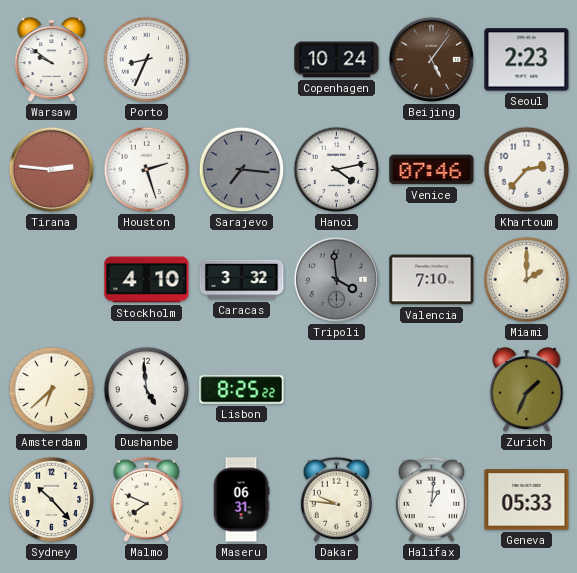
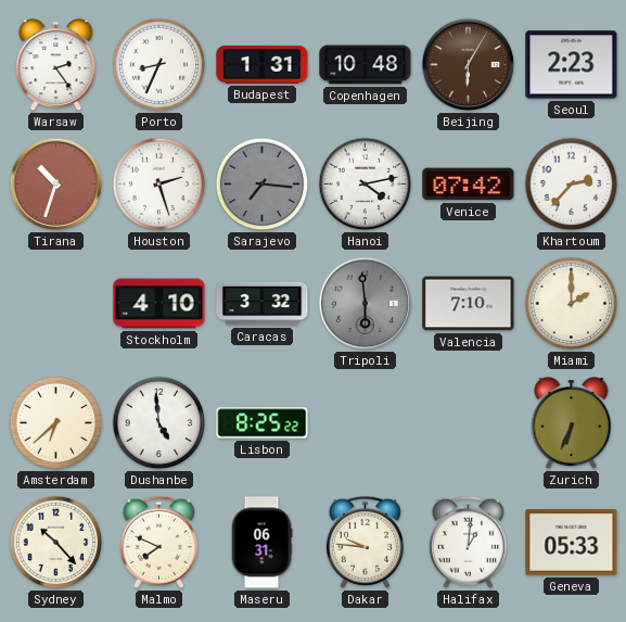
Warsaw: 9:51 -> 2:24 (56, 65)
Budapest: none -> 1:31 (263, 64)
Copenhagen: 10:24 -> 10:48 (366, 65)
Beijing: 5:06 -> 6:05 (469, 65)
Tirana: 2:46 -> 10:33 (56, 185)
Venice: 07:46 -> 07:42 (469, 185)
Tripoli: 3:59 -> 5:59 (366, 304)
Zurich: 1:34 -> 6:34 (572, 423)
